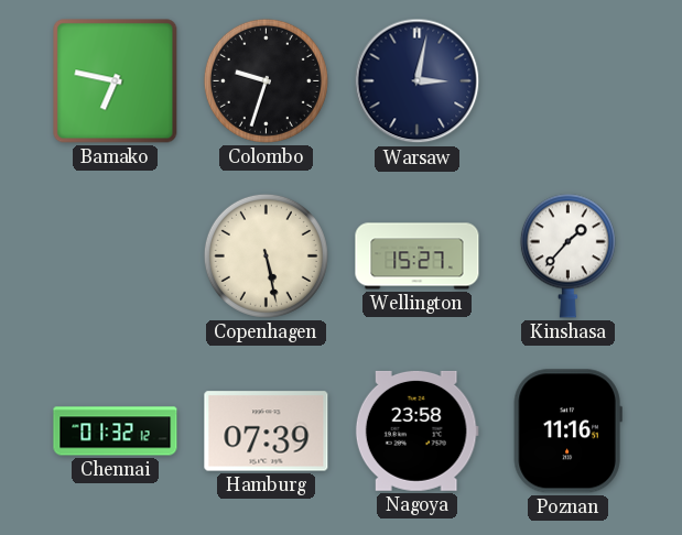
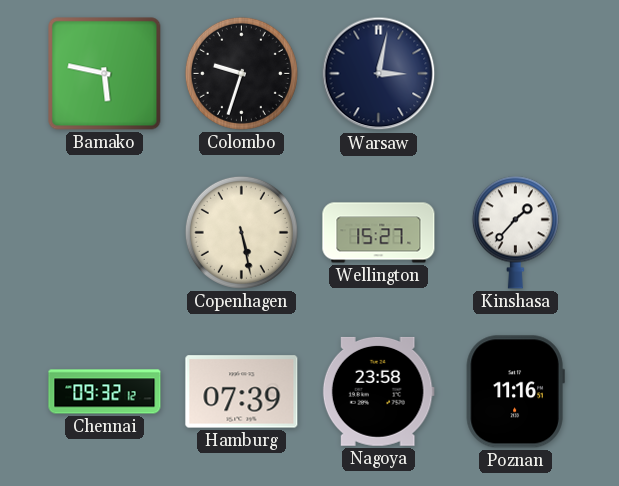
Bamako: 6:47 -> 5:47 (105, 74)
Chennai: 01:32 -> 09:32 (105, 392)
